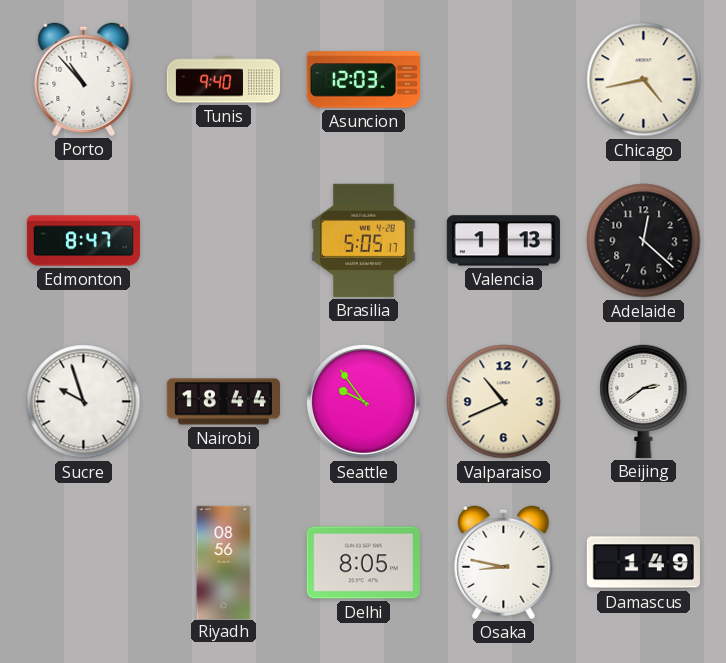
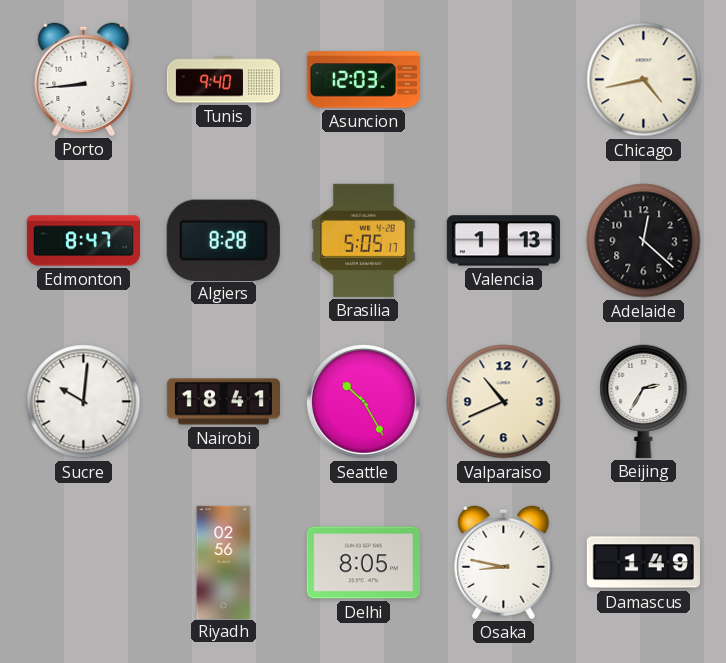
Porto: 10:53 -> 8:44 (84, 79)
Algiers: none -> 8:28 (223, 240)
Sucre: 9:57 -> 10:01 (84, 402)
Nairobi: 18:44 -> 18:41 (223, 402)
Seattle: 9:54 -> 10:25 (364, 402)
Beijing: 2:39 -> 2:35 (644, 401)
Riyadh: 08:56 -> 02:56 (224, 562)
